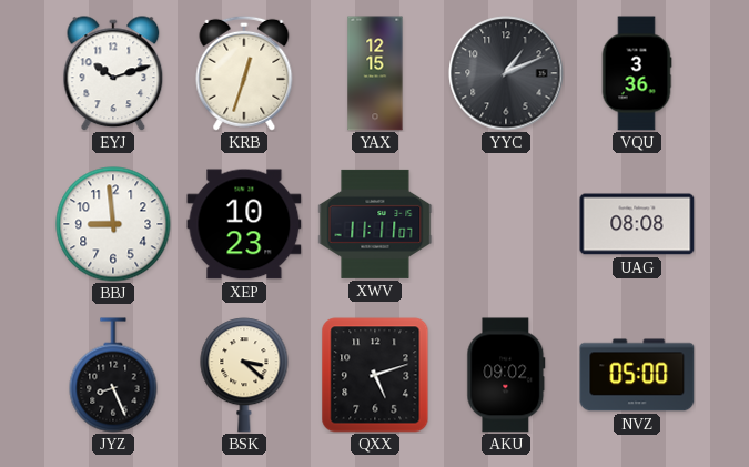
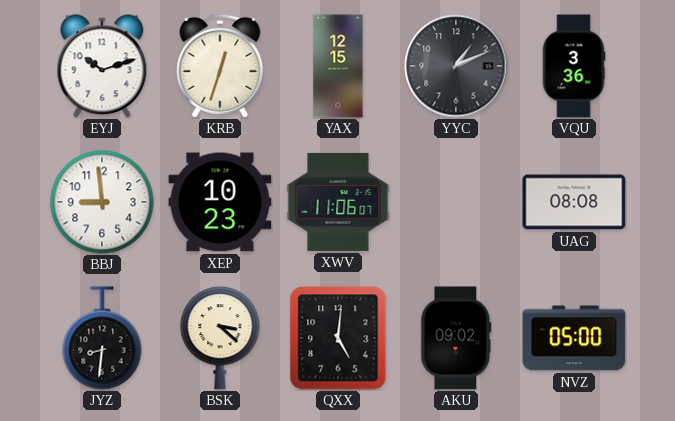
XWV: 11:11 -> 11:06 (338, 202)
JYZ: 8:26 -> 8:31 (102, 338)
QXX: 5:12 -> 5:01 (338, 338)
